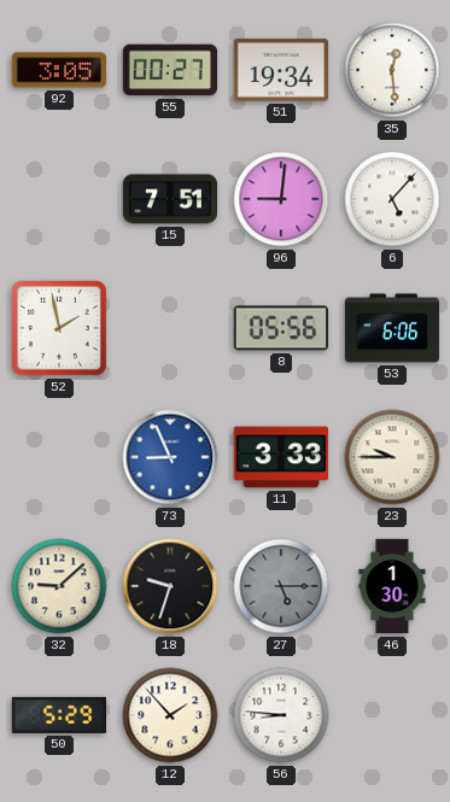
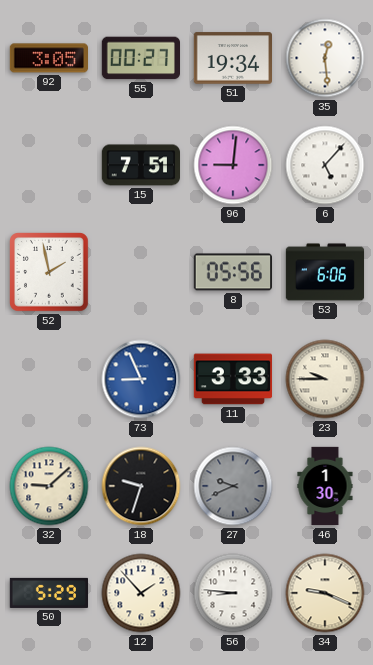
27: 5:15 -> 9:41 (233, 486)
34: none -> 9:19 (325, 593)
